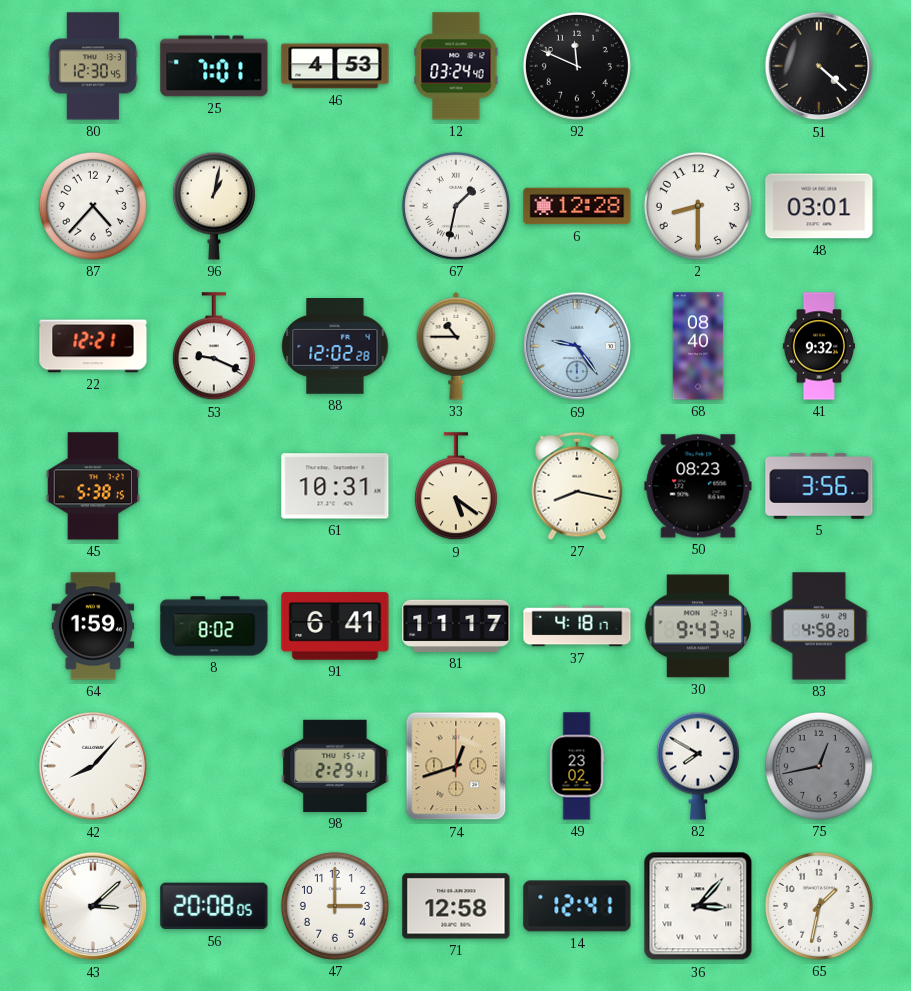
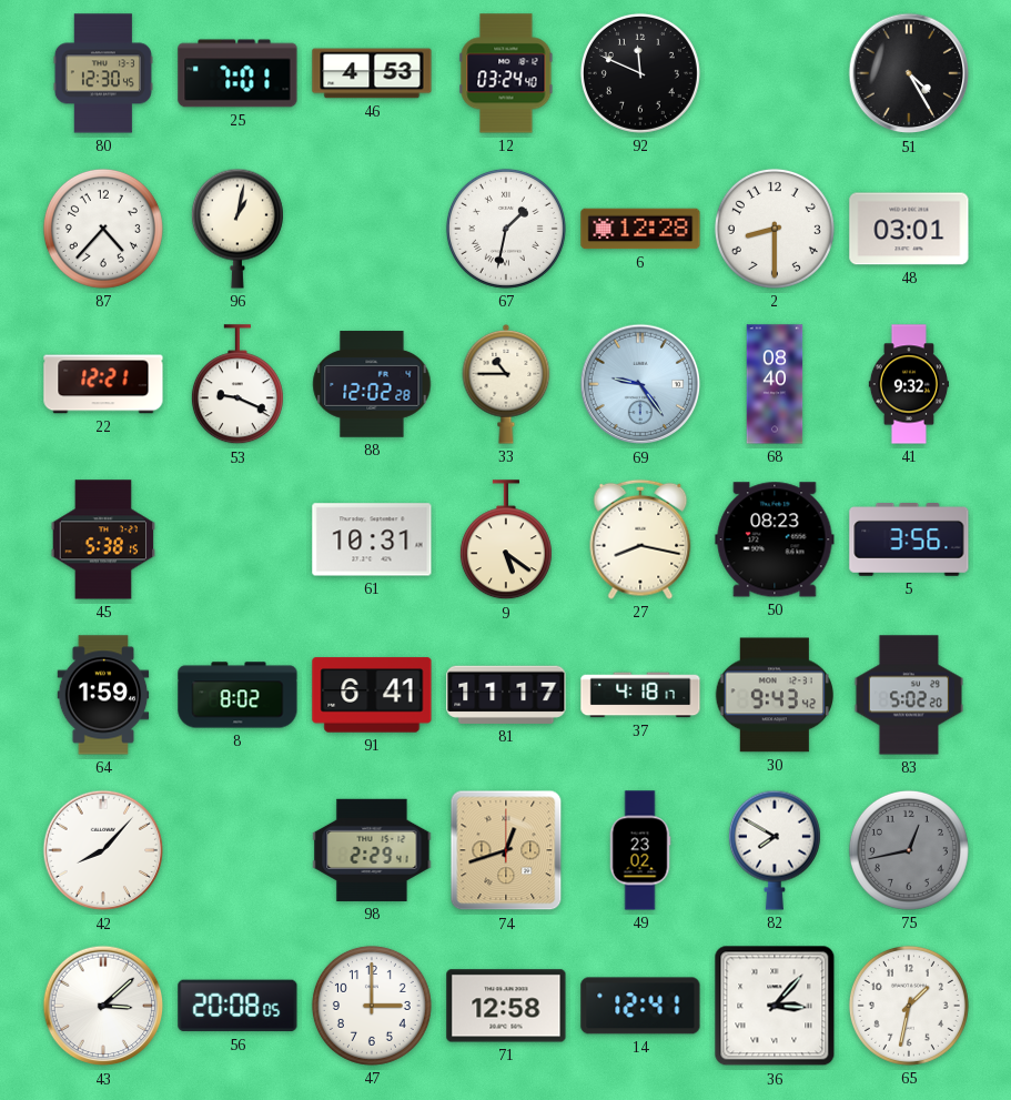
51: 4:22 -> 4:25 (909, 73)
83: 4:58 -> 5:02 (908, 695)
